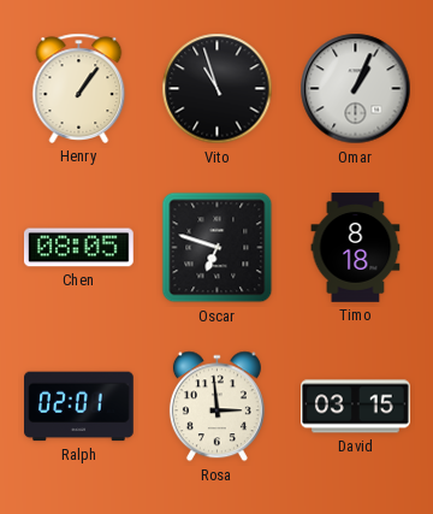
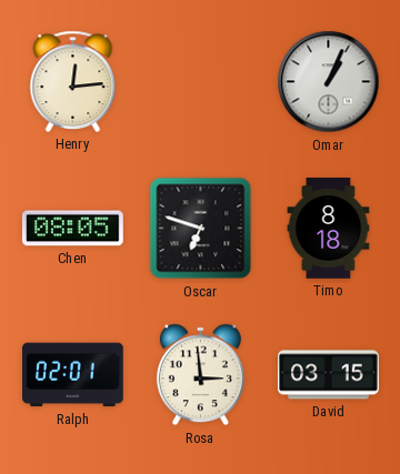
Henry: 1:06 -> 12:14 (73, 81)
Vito: 10:57 -> none (218, 89)
